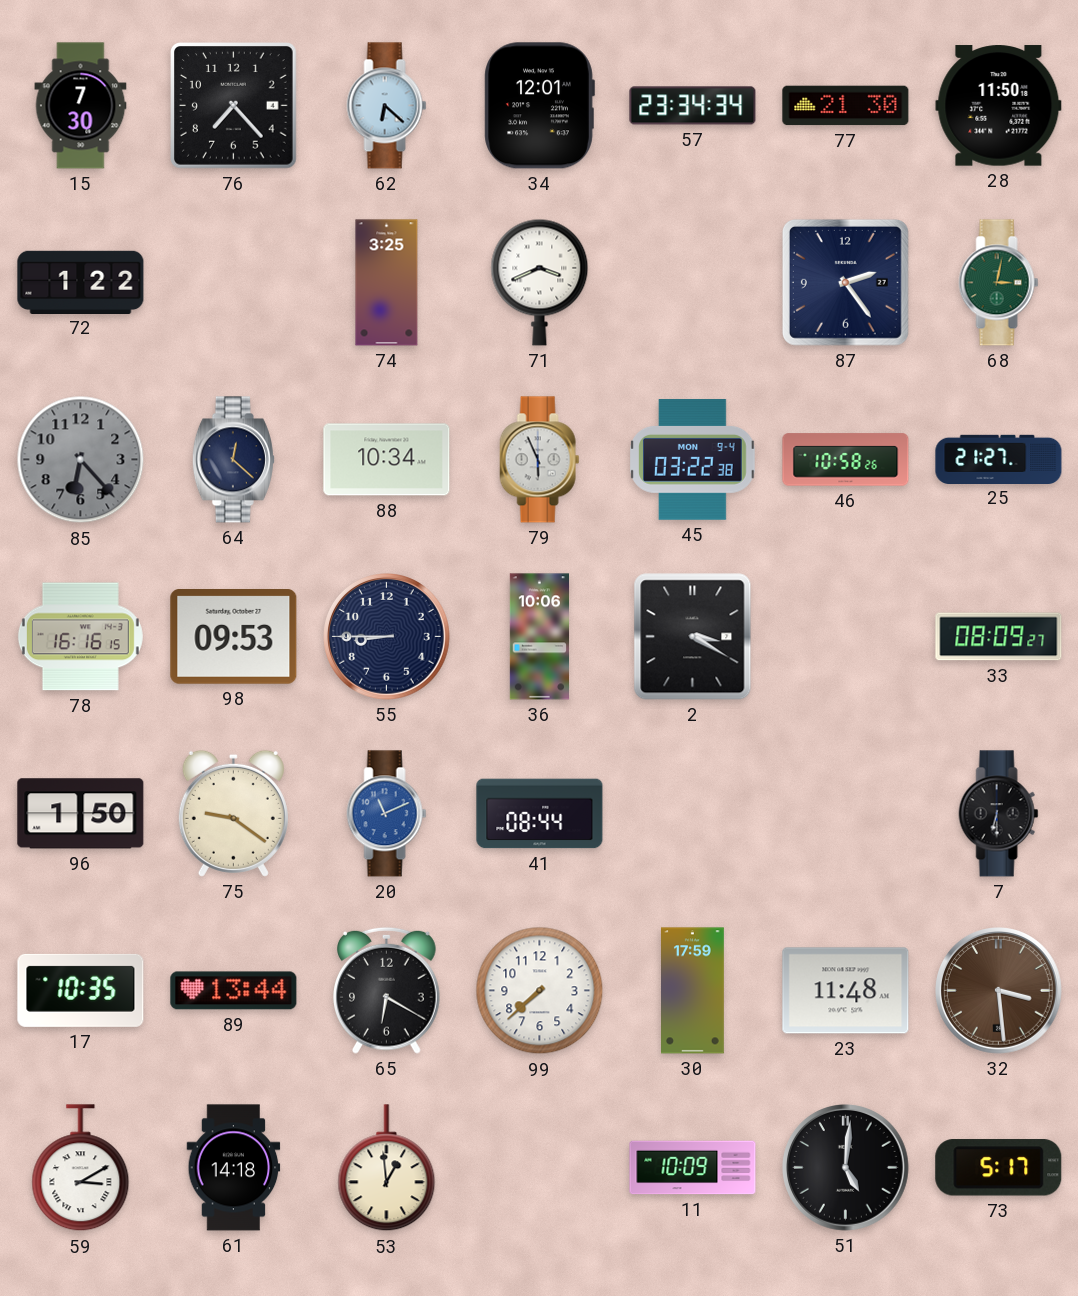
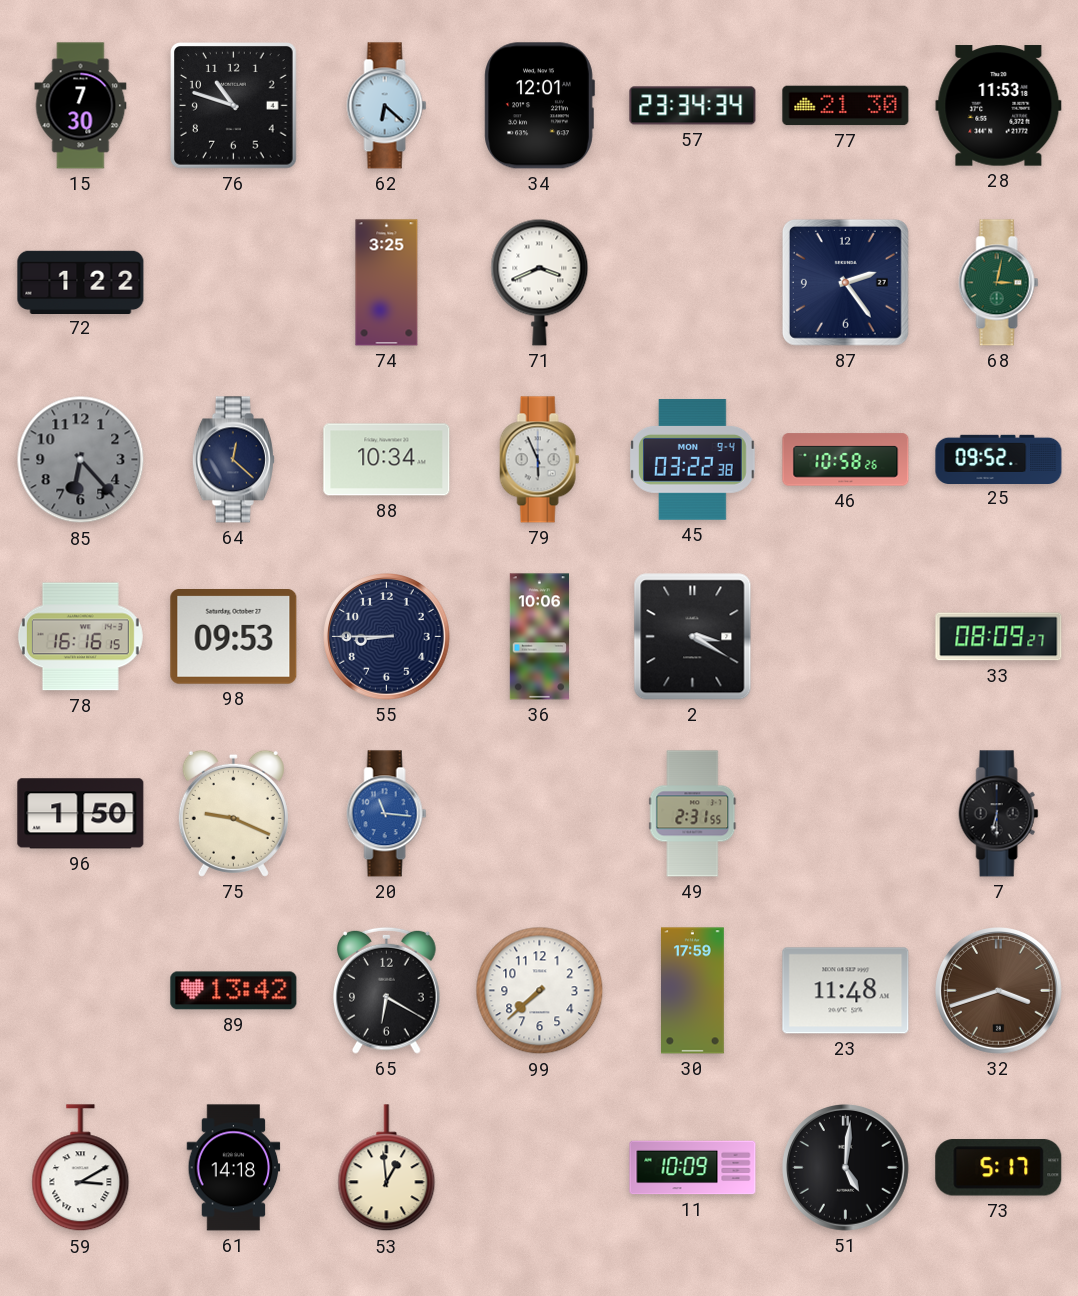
76: 7:23 -> 10:48 (234, 106)
28: 11:50 -> 11:53 (999, 106)
25: 21:27 -> 09:52 (999, 459)
75: 9:21 -> 9:19 (233, 813)
20: 11:11 -> 11:16 (387, 814)
41: 08:44 -> none (540, 814)
49: none -> 2:31 (693, 814)
17: 10:35 -> none (81, 990)
89: 13:44 -> 13:42 (234, 991)
32: 3:29 -> 3:42 (999, 991)
